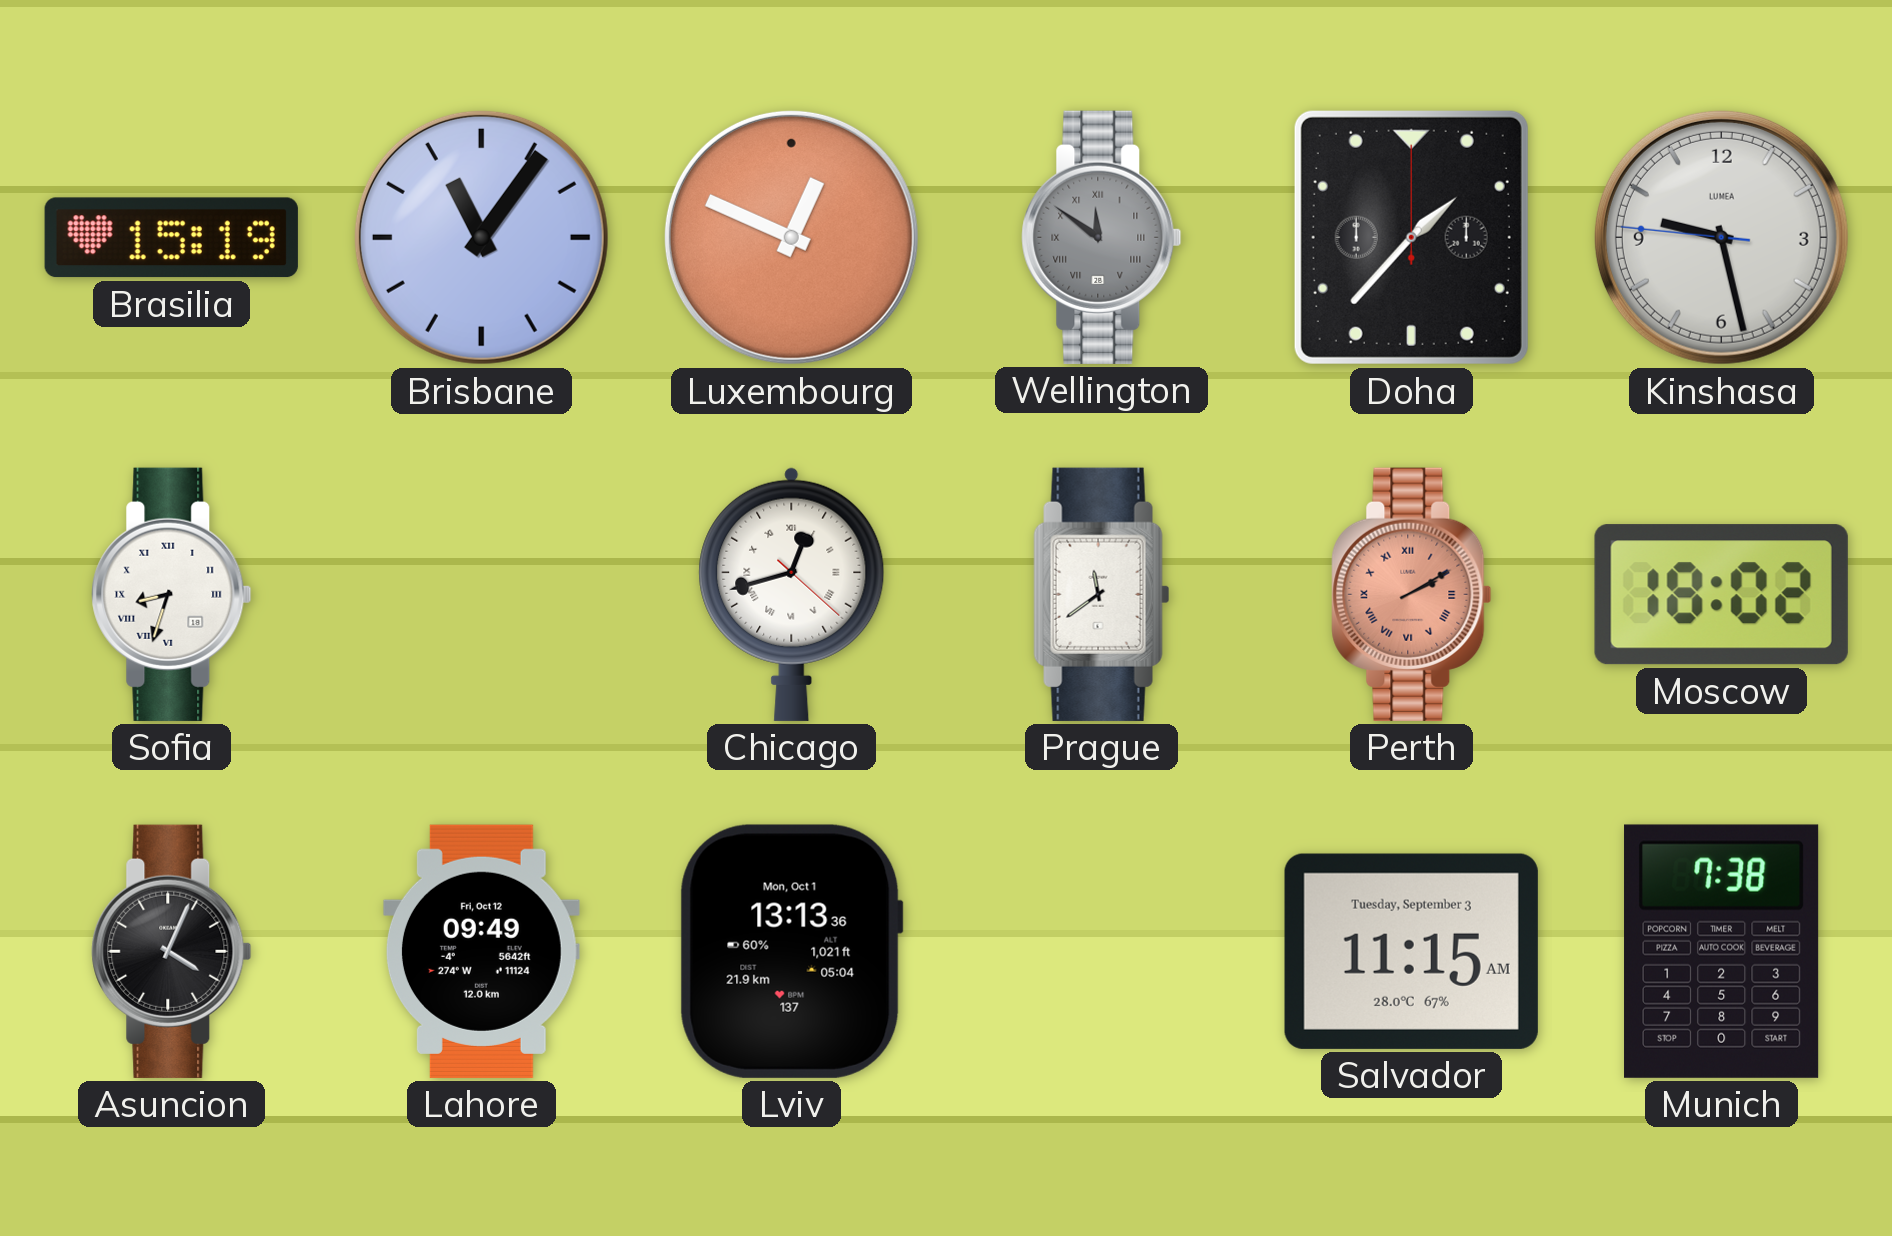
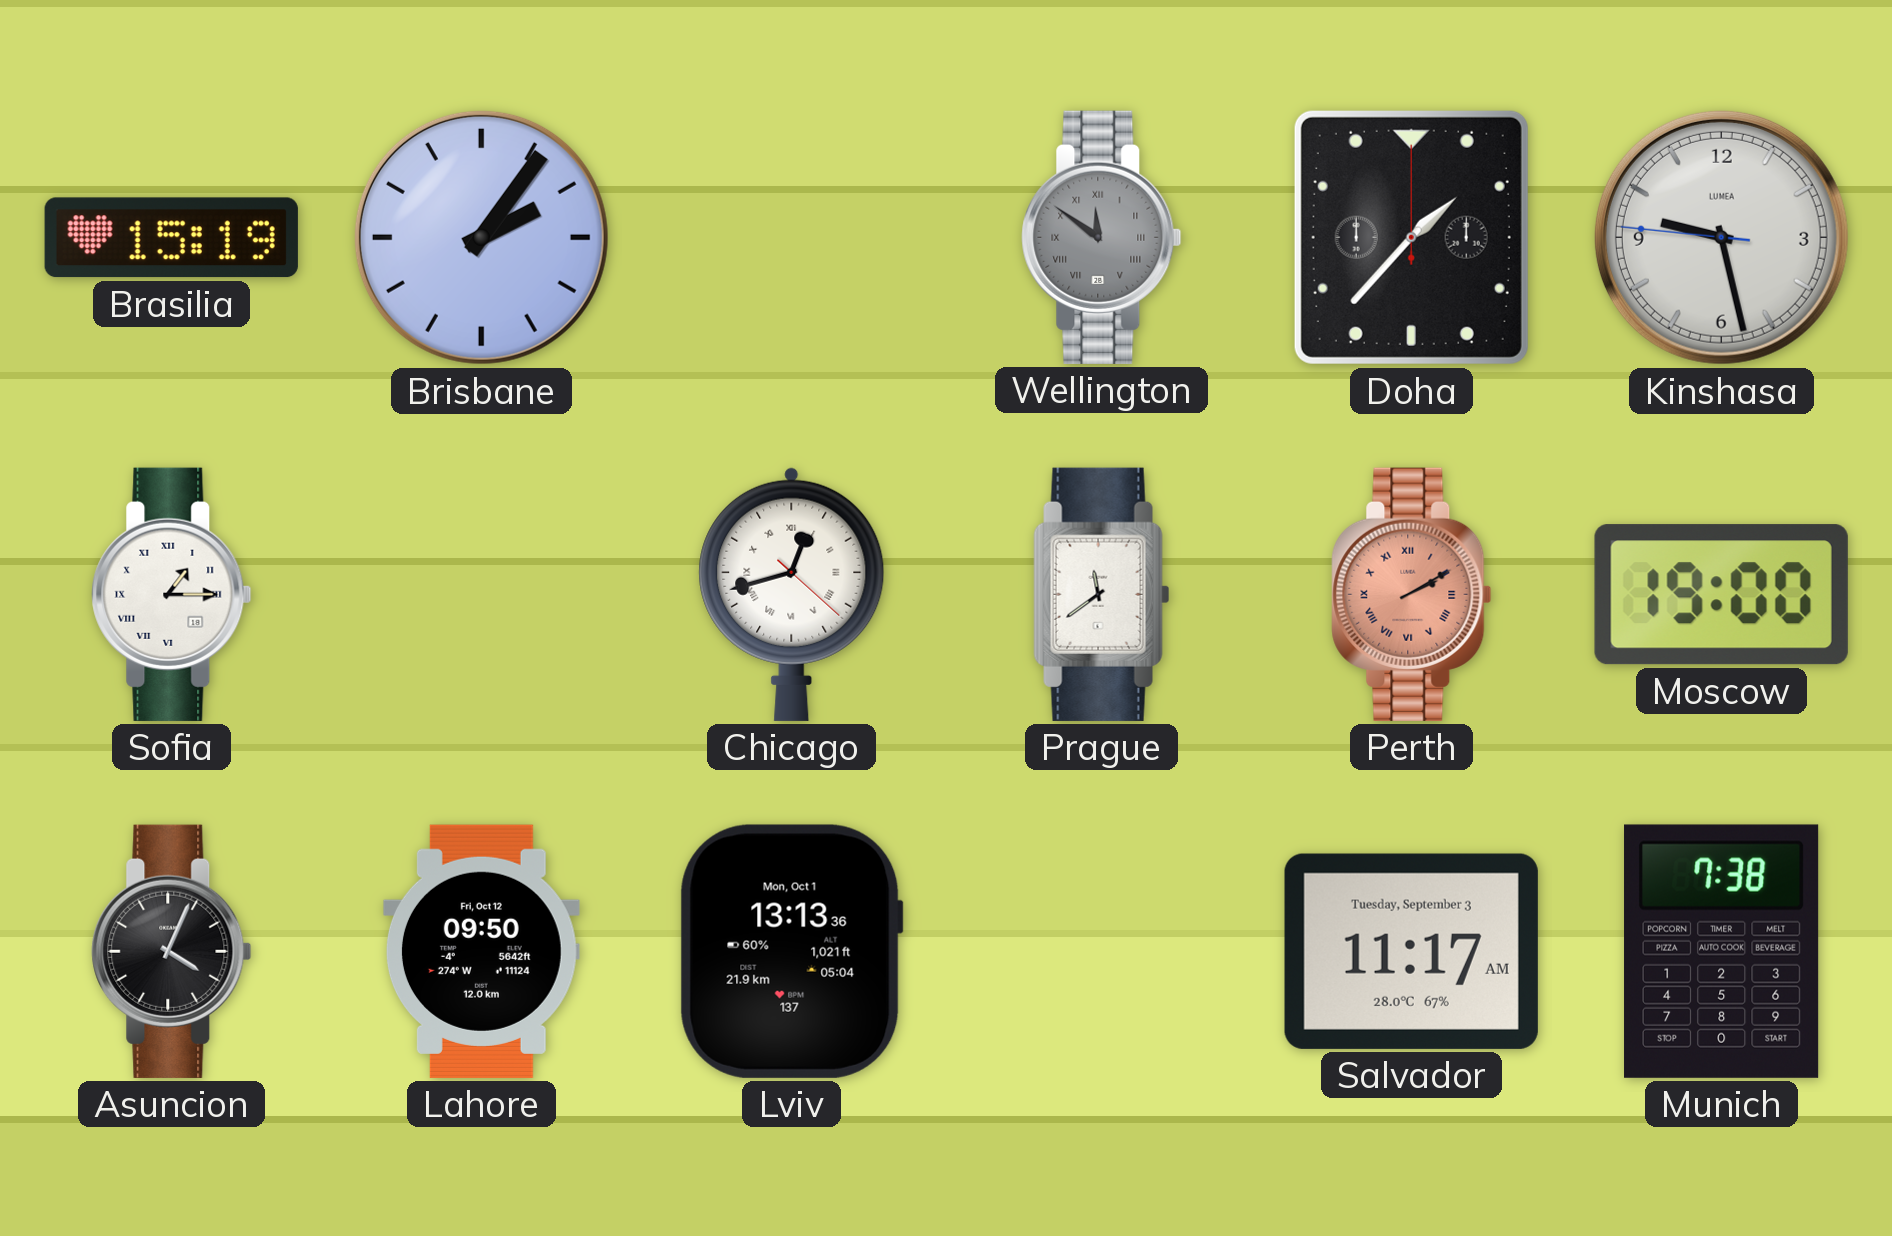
Brisbane: 11:06 -> 2:06 (481, 237)
Luxembourg: 12:49 -> none (791, 237)
Sofia: 8:33 -> 1:15 (172, 594)
Moscow: 18:02 -> 19:00 (1721, 595)
Lahore: 09:49 -> 09:50 (481, 951)
Salvador: 11:15 -> 11:17 (1411, 951)
